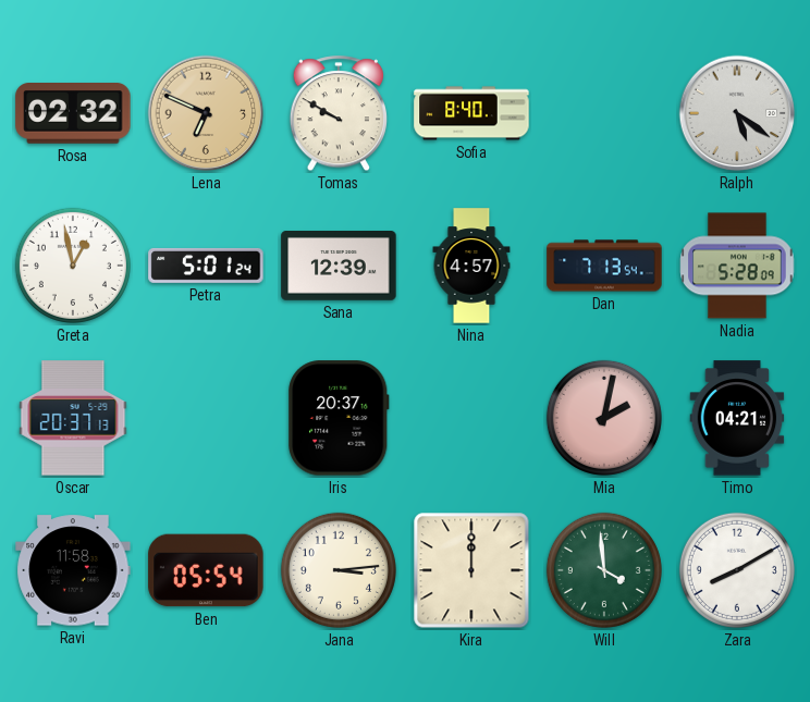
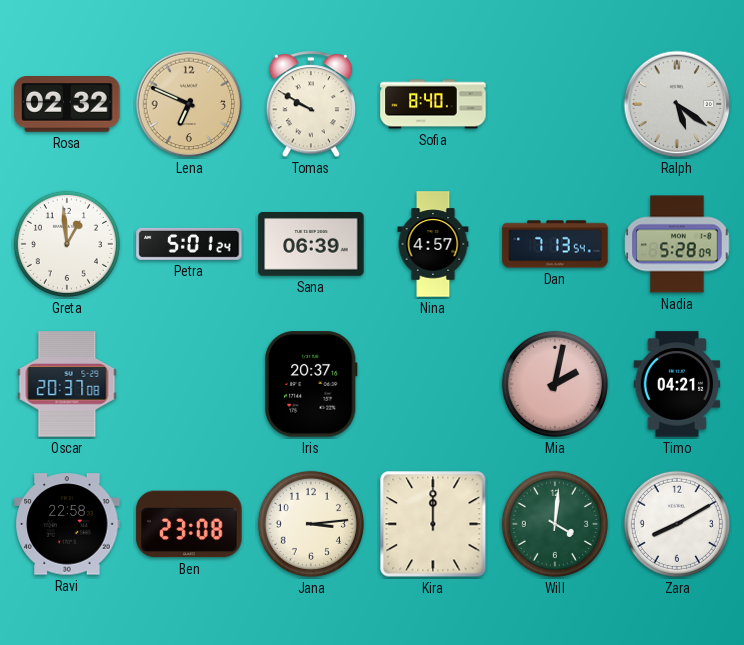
Greta: 12:58 -> 12:59 (67, 244)
Sana: 12:39 -> 06:39 (311, 245)
Oscar: 20:37:13 -> 20:37:08 (67, 384)
Ravi: 11:58 -> 22:58 (67, 524)
Ben: 05:54 -> 23:08 (189, 524)
Will: 3:59 -> 4:01 (555, 524)
